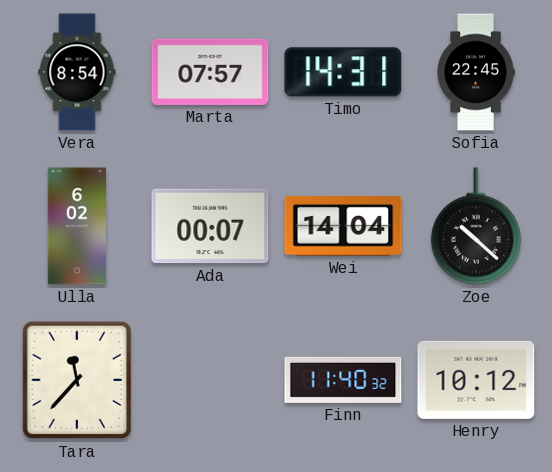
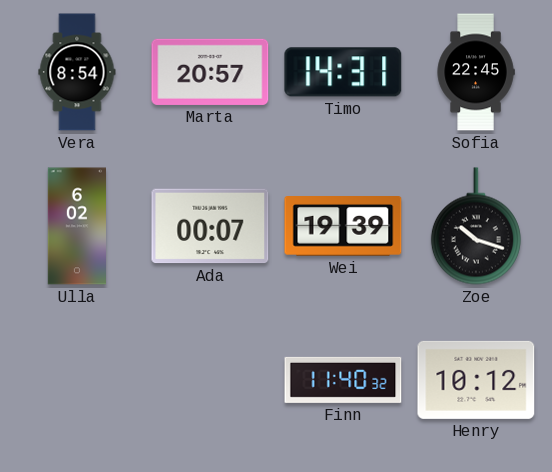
Marta: 07:57 -> 20:57 (210, 72)
Wei: 14:04 -> 19:39 (343, 227)
Zoe: 10:22 -> 10:18 (476, 226)
Tara: 11:37 -> none (77, 380)
